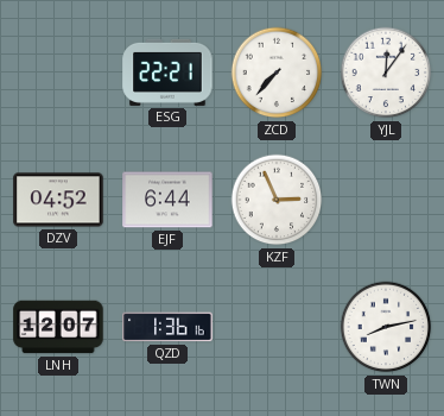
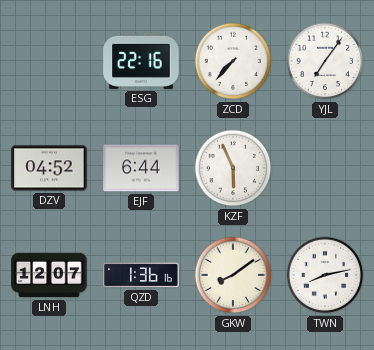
ESG: 22:21 -> 22:16 (141, 61)
YJL: 12:06 -> 7:06 (325, 61)
KZF: 2:56 -> 5:56 (233, 168)
GKW: none -> 8:09 (233, 275)
